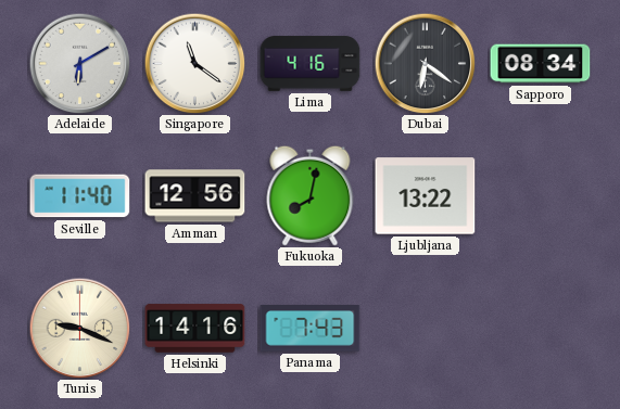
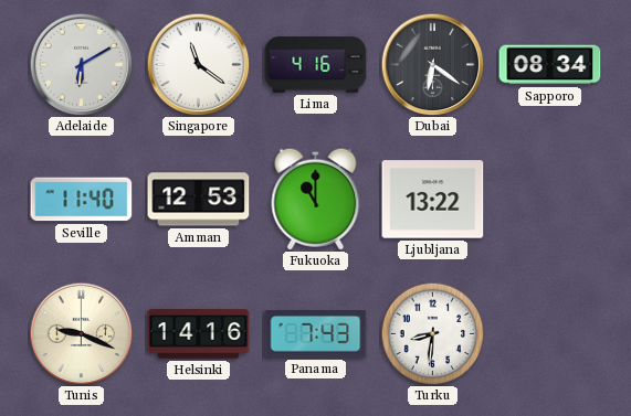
Amman: 12:56 -> 12:53 (199, 200)
Fukuoka: 8:02 -> 11:00 (316, 199)
Turku: none -> 8:31 (432, 333)
